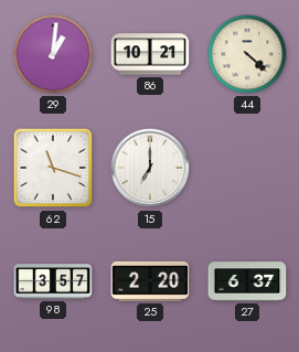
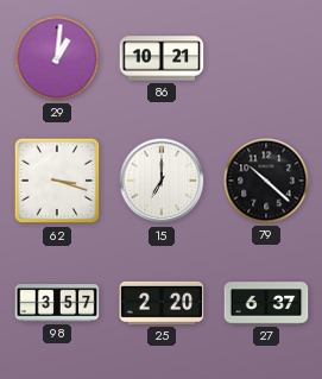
44: 4:22 -> none (247, 54)
62: 11:18 -> 3:18 (57, 181)
79: none -> 10:22 (266, 181)
